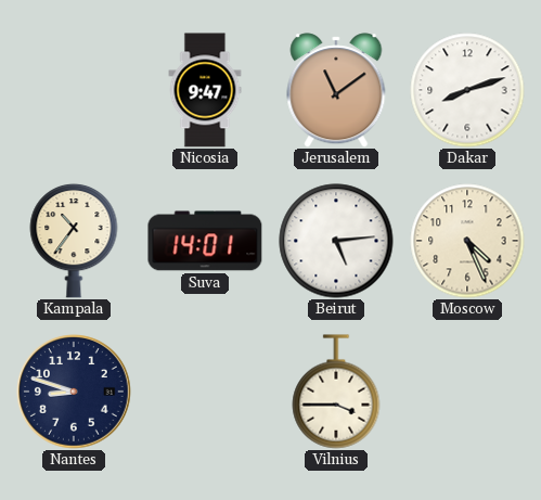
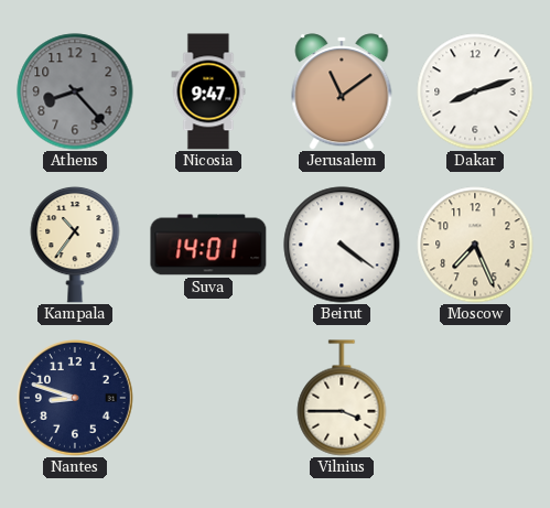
Athens: none -> 8:23 (75, 91)
Beirut: 5:14 -> 4:21 (342, 245)
Moscow: 4:26 -> 7:26 (475, 245)
